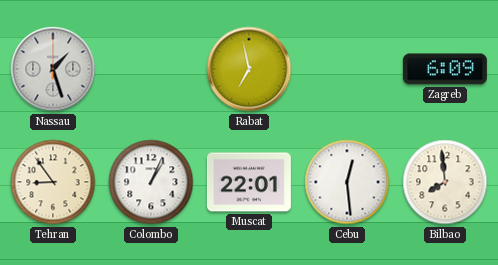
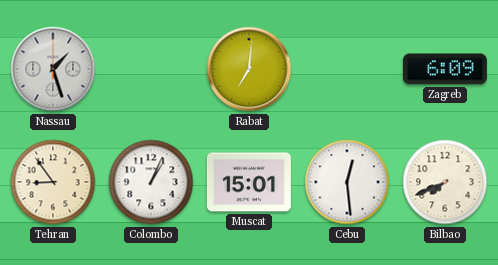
Rabat: 6:58 -> 7:01 (249, 69)
Muscat: 22:01 -> 15:01 (249, 182)
Bilbao: 7:59 -> 7:41 (445, 182)
